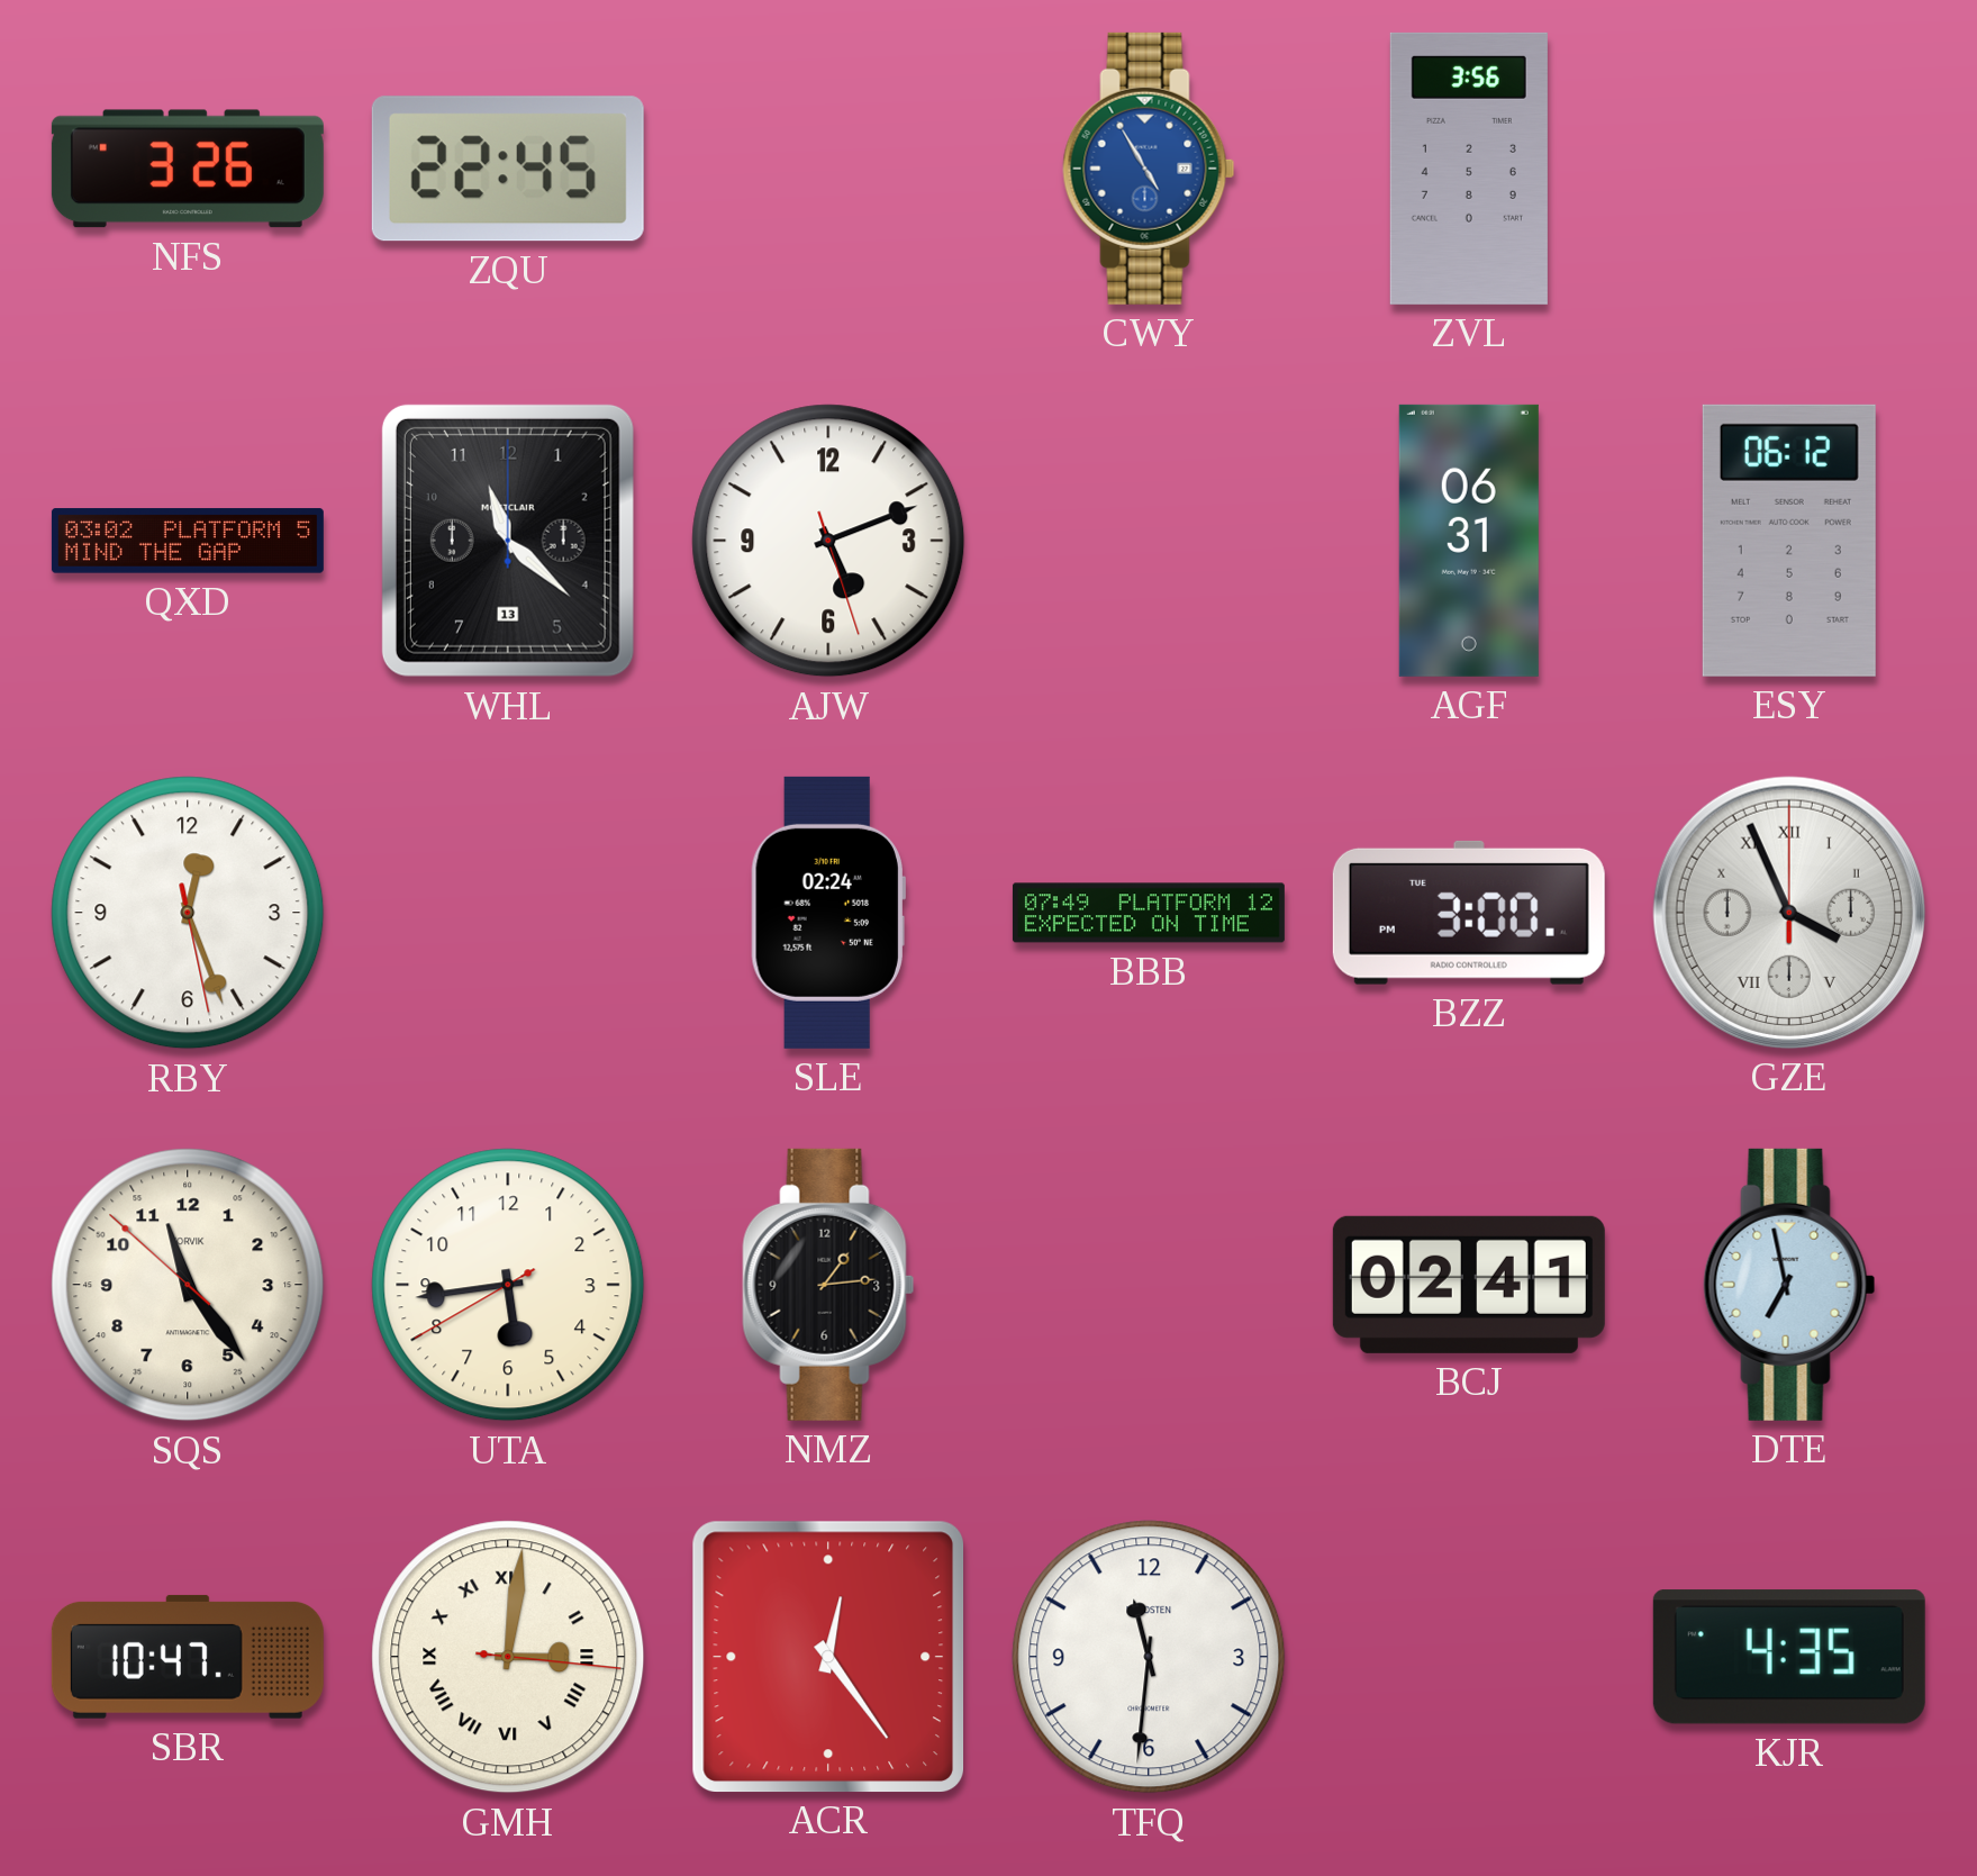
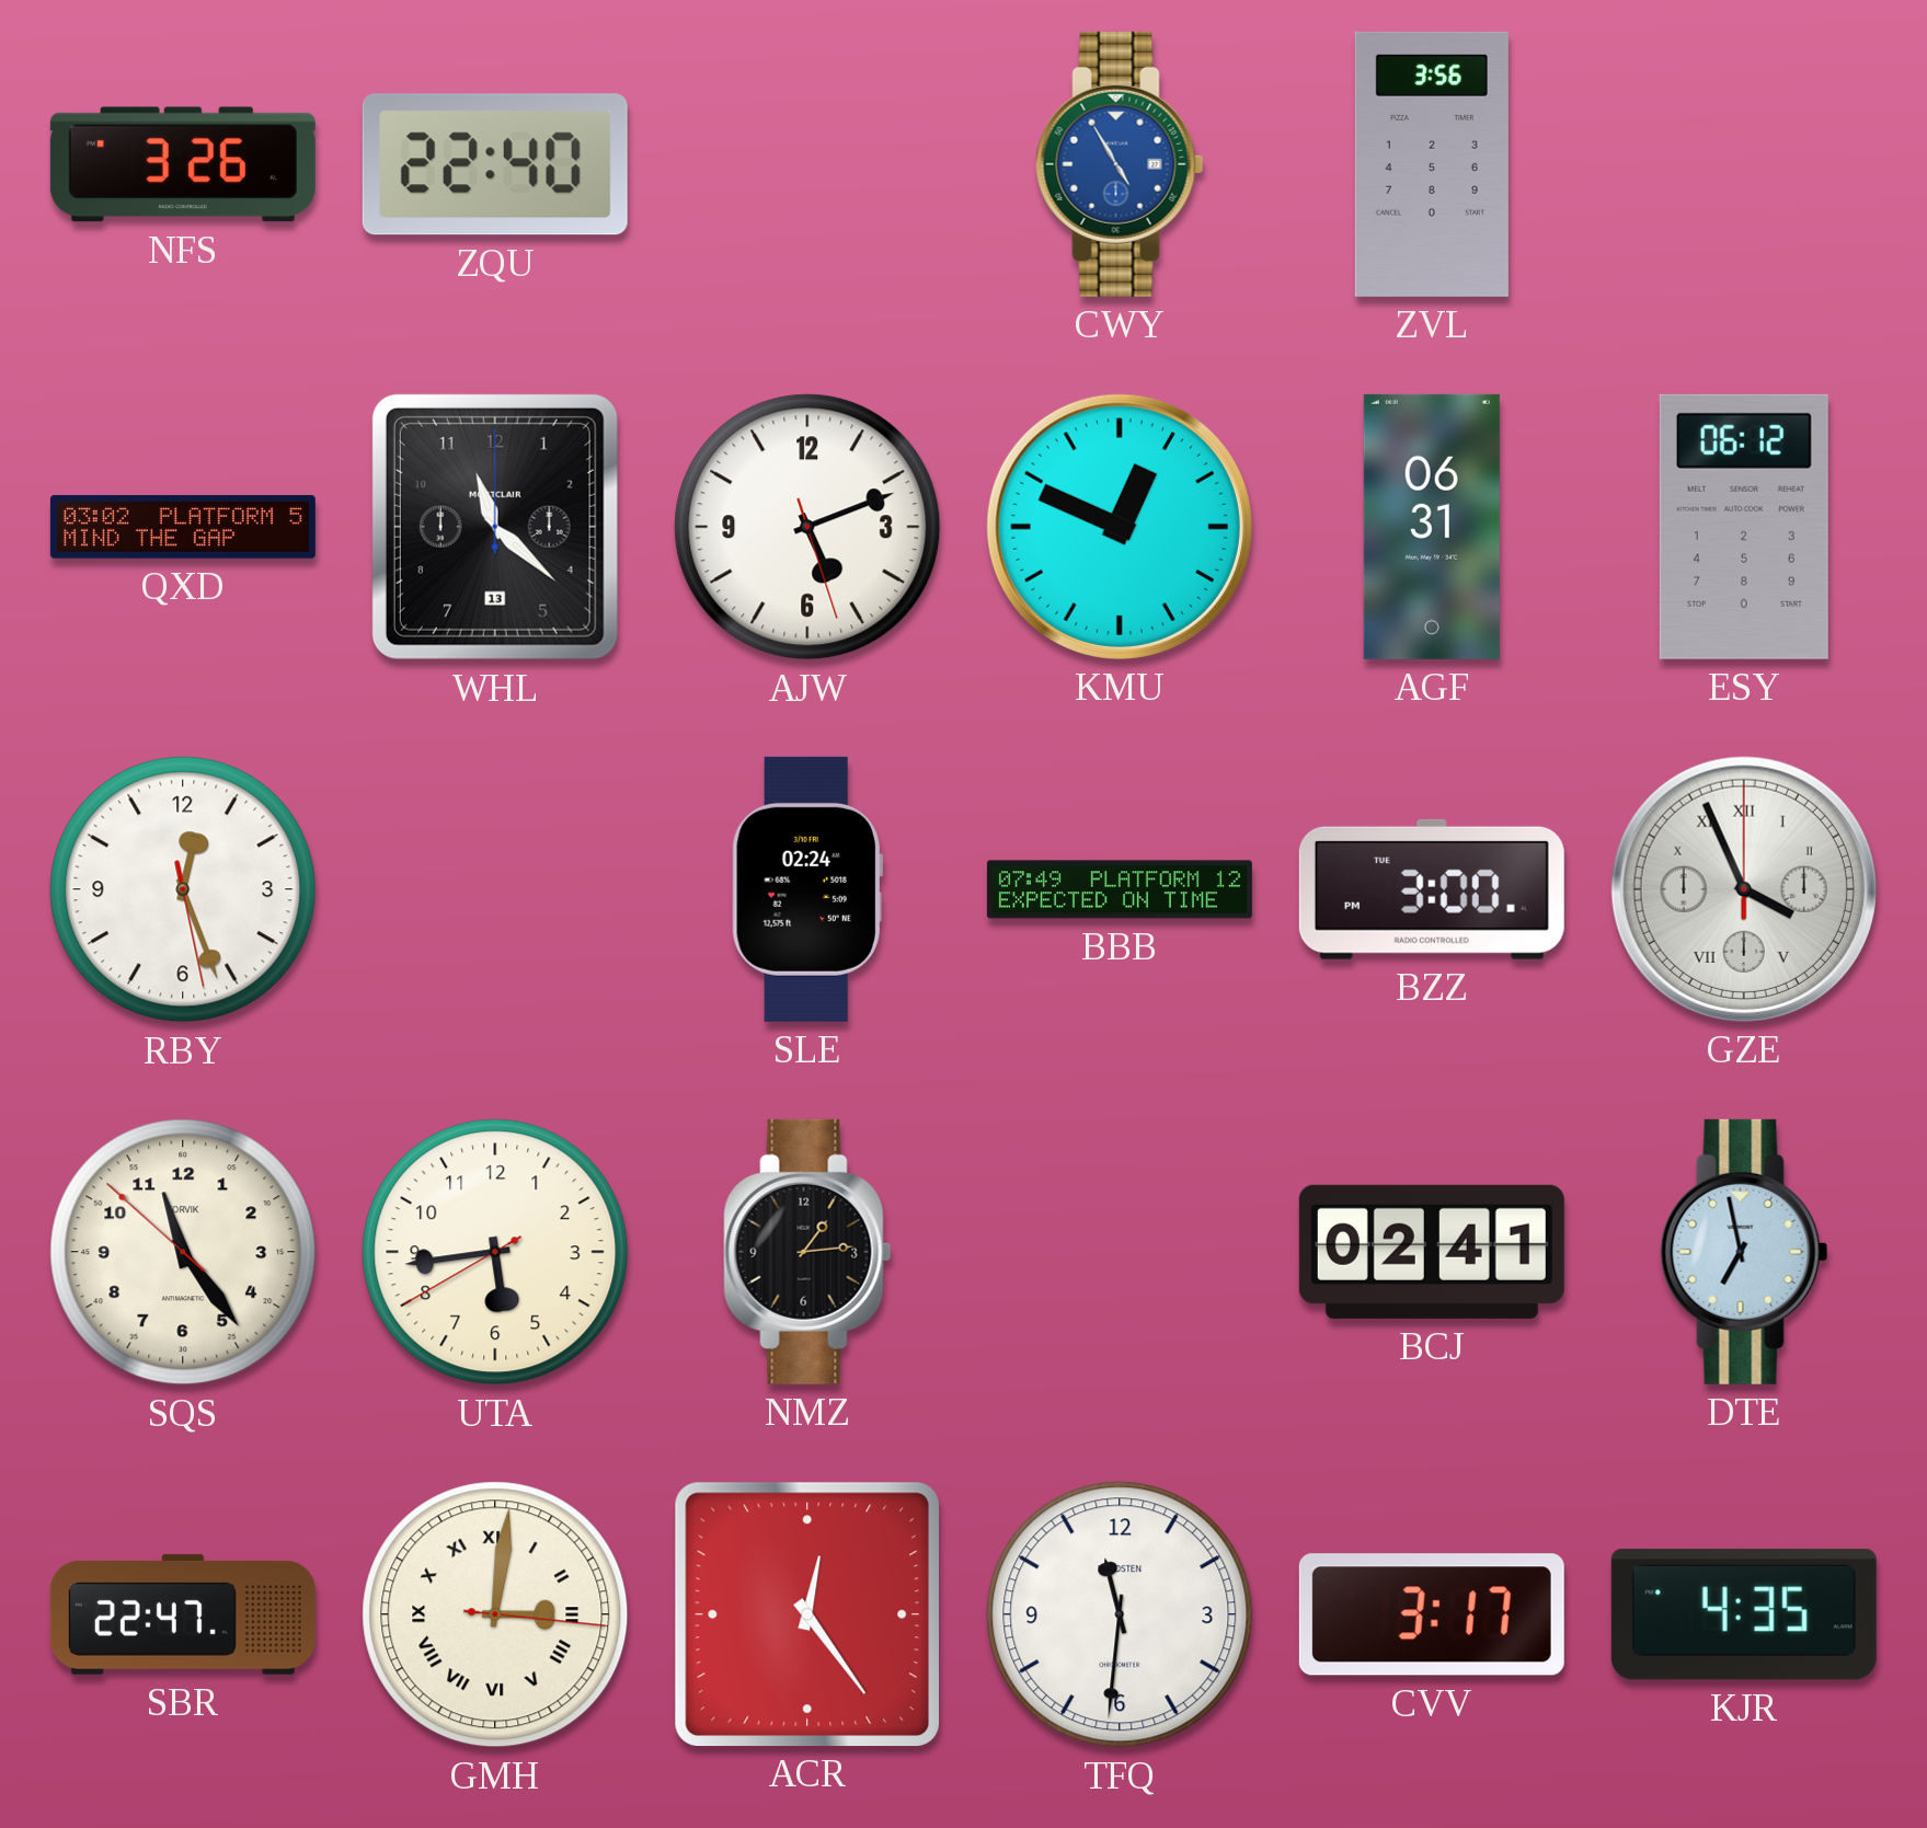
ZQU: 22:45 -> 22:40 (495, 164)
KMU: none -> 12:49 (1120, 527)
SBR: 10:47 -> 22:47 (183, 1614)
CVV: none -> 3:17 (1432, 1614)
